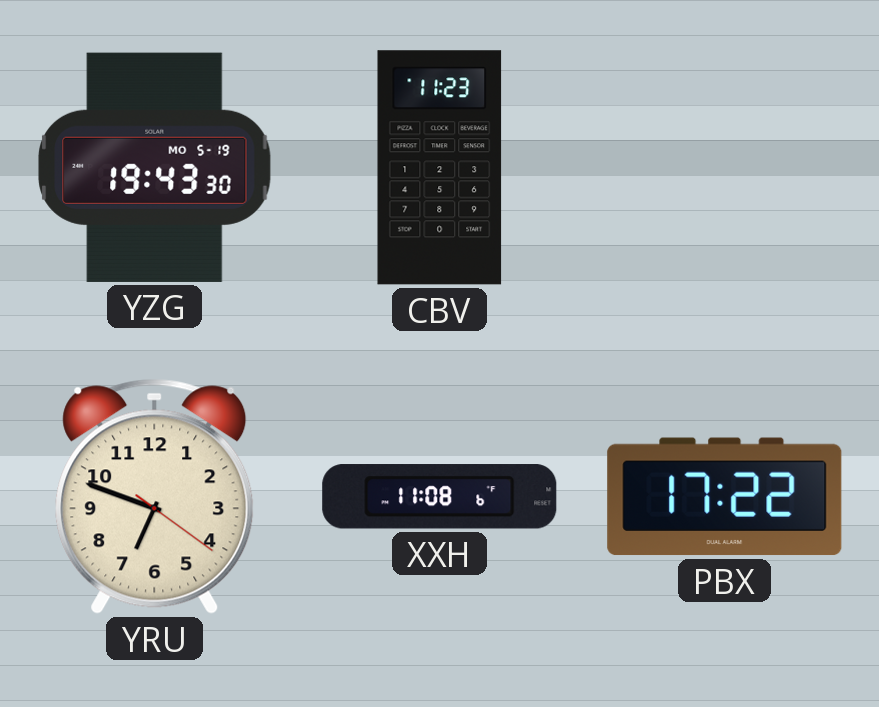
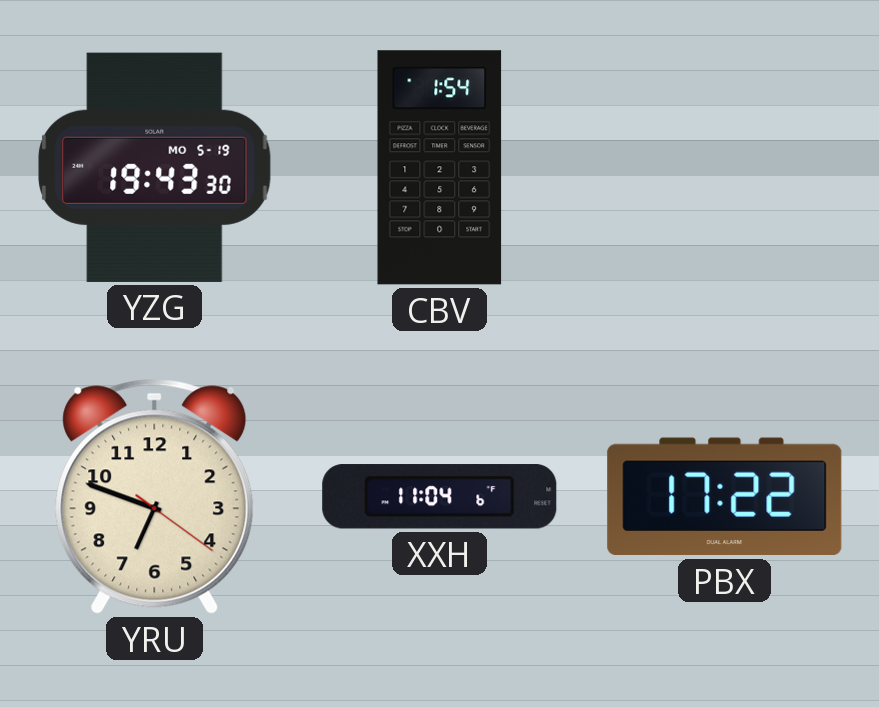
CBV: 11:23 -> 1:54 (440, 168)
XXH: 11:08 -> 11:04 (440, 497)
